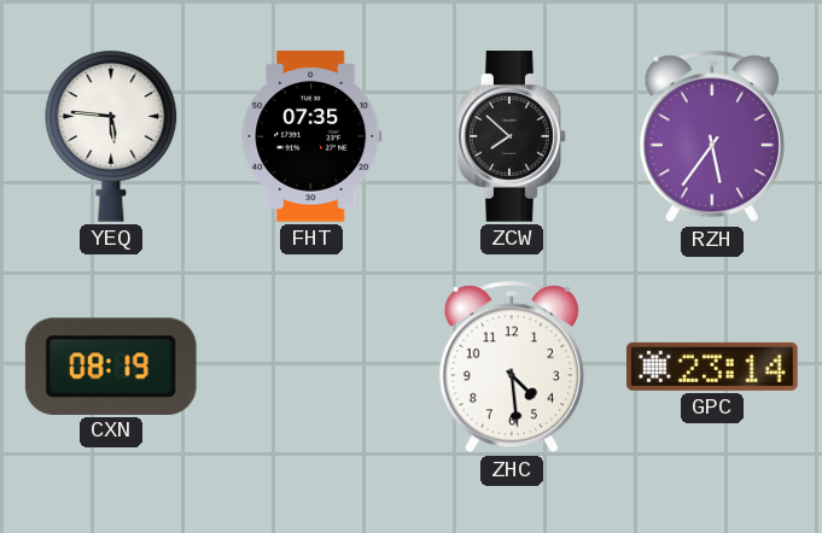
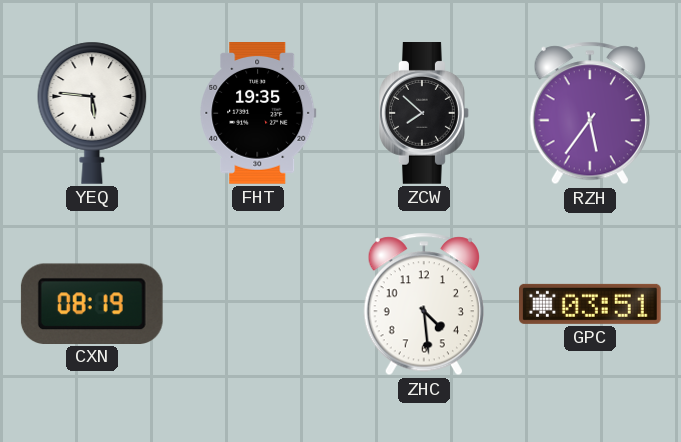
FHT: 07:35 -> 19:35 (258, 114)
GPC: 23:14 -> 03:51 (591, 304)
